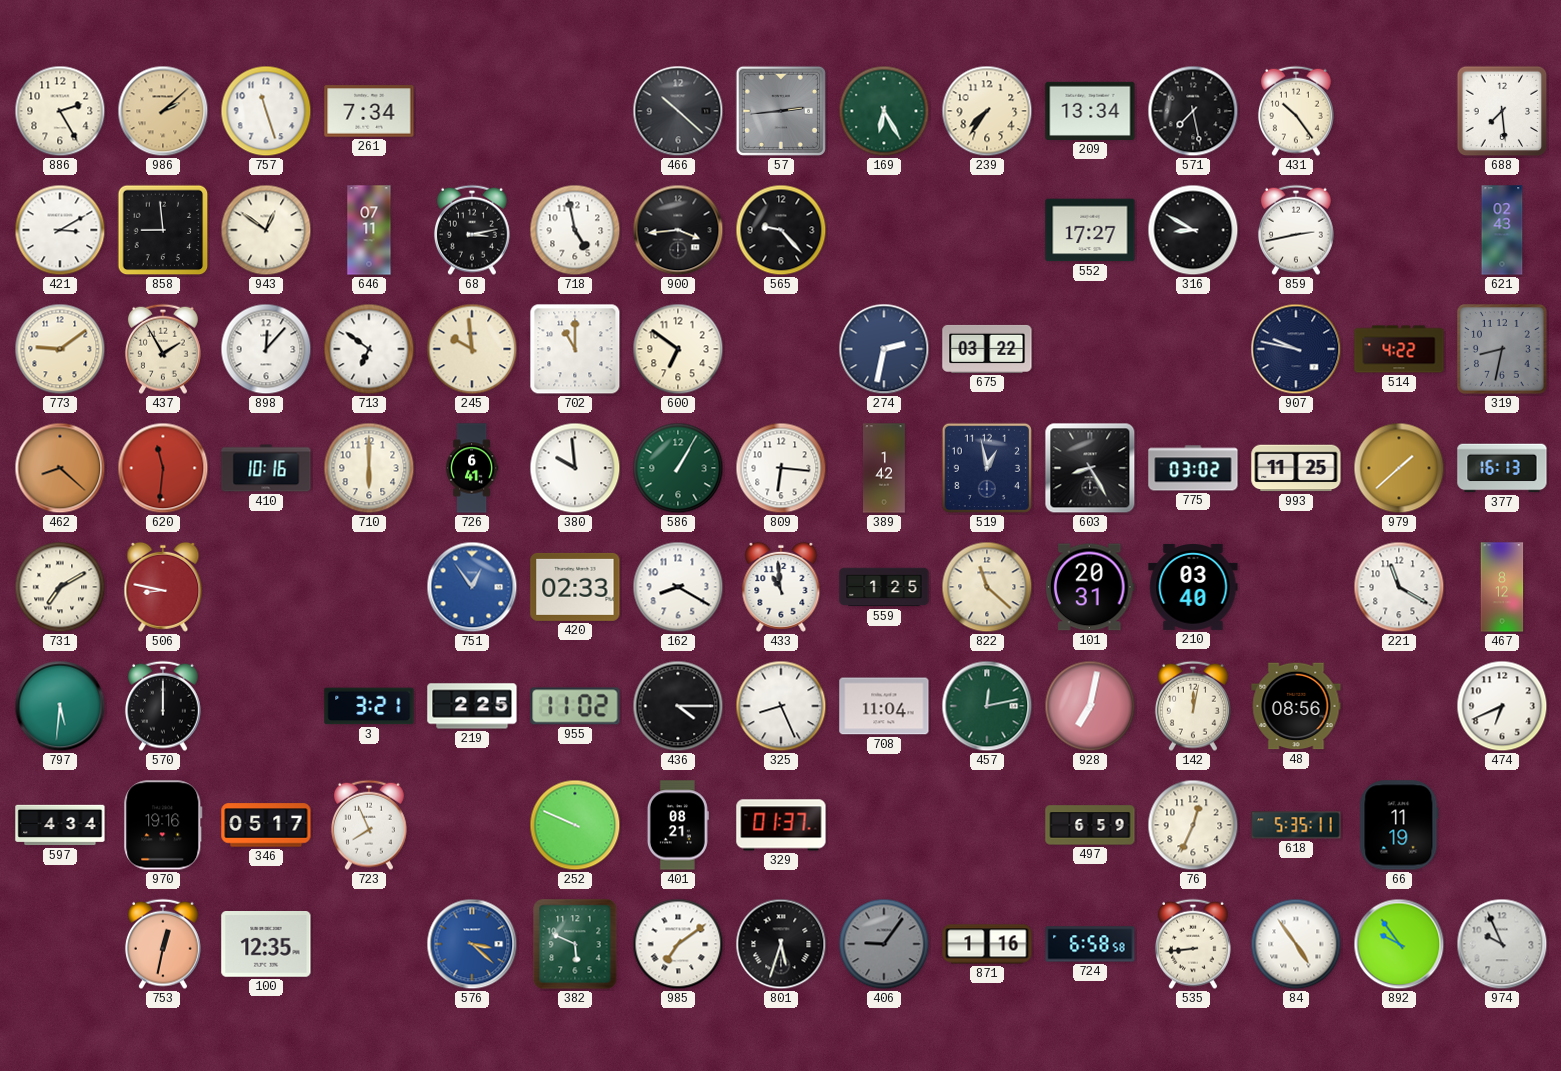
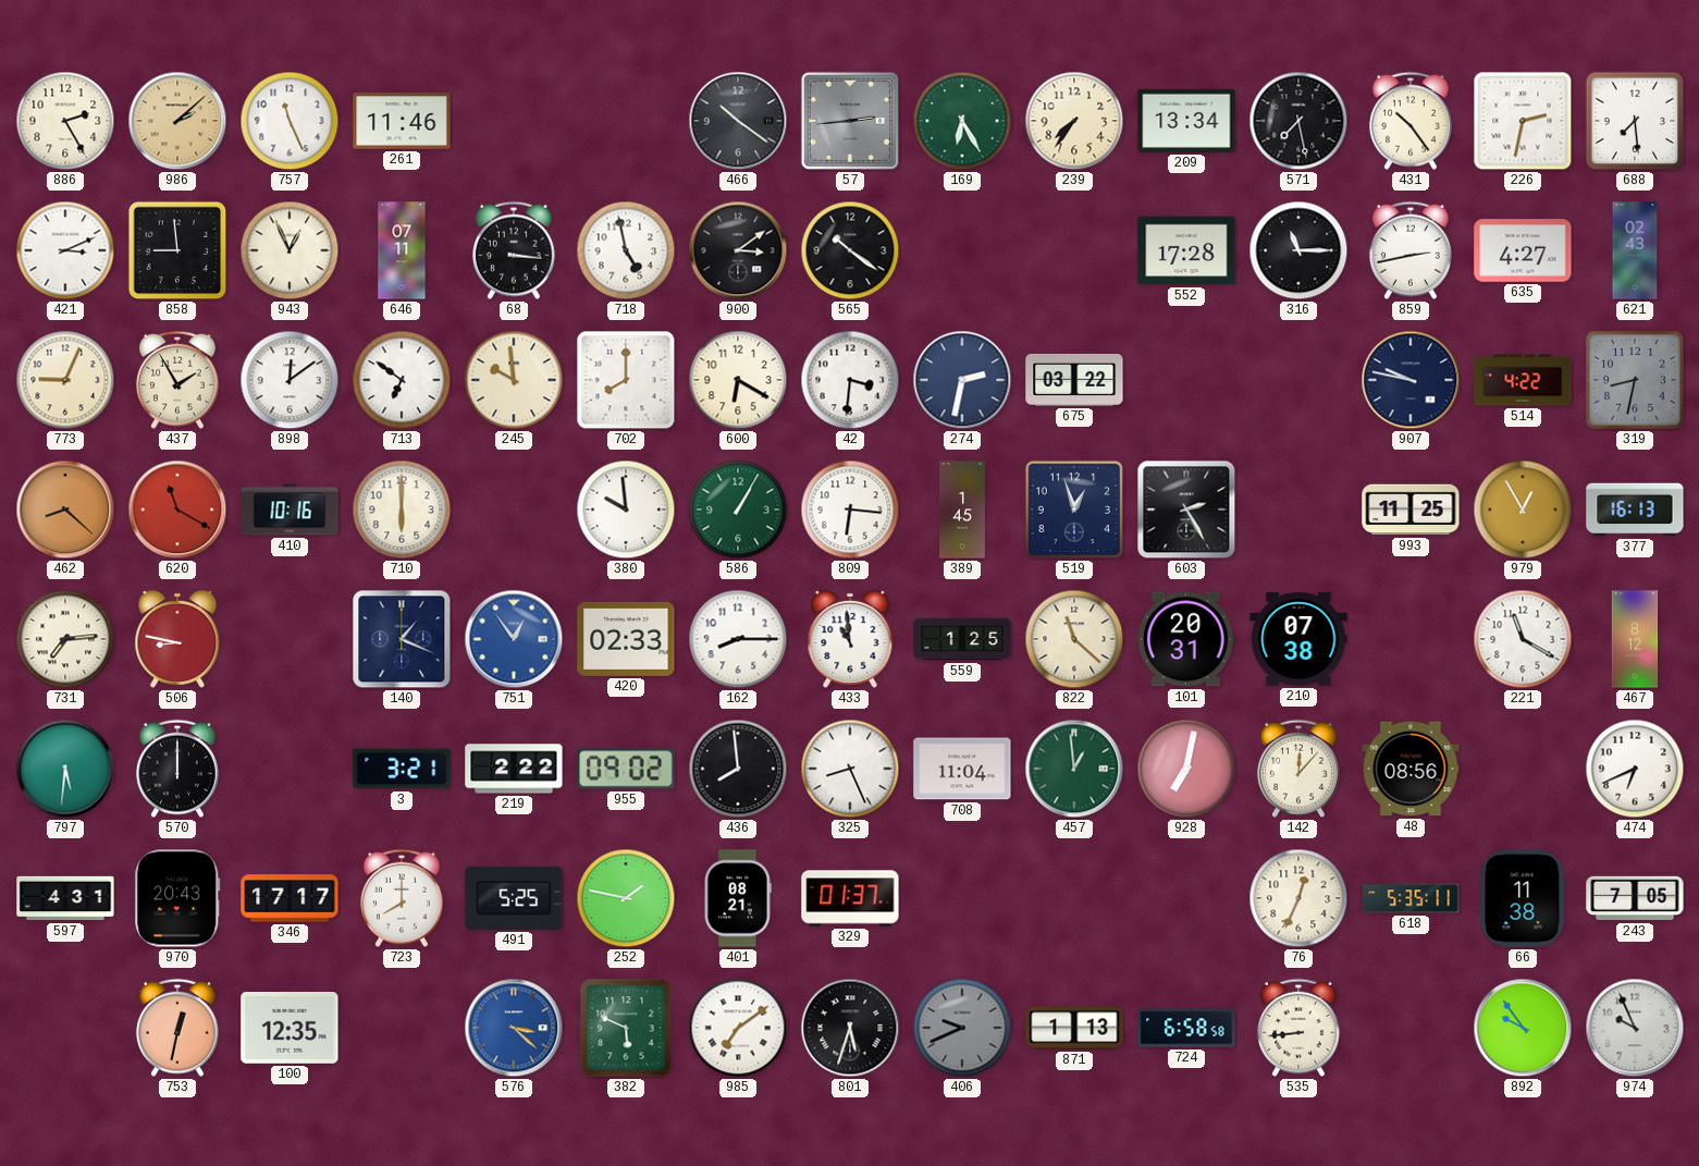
757: 11:27 -> 11:26 (290, 121)
261: 7:34 -> 11:46 (402, 121)
466: 10:22 -> 10:21 (738, 121)
226: none -> 2:32 (1523, 121)
421: 3:10 -> 3:11 (65, 250)
943: 12:51 -> 12:56 (290, 250)
68: 3:13 -> 3:16 (514, 250)
900: 3:44 -> 3:09 (738, 250)
565: 9:23 -> 10:21 (850, 250)
552: 17:27 -> 17:28 (1186, 250)
316: 8:50 -> 11:15 (1298, 250)
635: none -> 4:27 (1523, 250)
773: 9:09 -> 9:04 (65, 380)
898: 12:07 -> 12:09 (290, 380)
702: 11:00 -> 8:00 (626, 380)
600: 6:51 -> 6:20 (738, 380)
42: none -> 3:31 (850, 380)
620: 11:31 -> 11:20 (177, 510)
726: 6:41 -> none (472, 468)
389: 1:42 -> 1:45 (963, 510)
519: 12:58 -> 12:57 (1074, 510)
603: 8:25 -> 2:25 (1186, 510)
775: 03:02 -> none (1193, 468)
979: 1:38 -> 12:55 (1523, 510)
731: 7:10 -> 7:14 (65, 639)
140: none -> 1:19 (402, 639)
162: 8:20 -> 8:15 (738, 639)
210: 03:40 -> 07:38 (1298, 639)
219: 2:25 -> 2:22 (514, 769)
955: 11:02 -> 09:02 (626, 769)
436: 4:15 -> 7:59 (738, 769)
457: 12:13 -> 12:59 (1074, 769)
142: 12:02 -> 12:07 (1298, 769)
597: 4:34 -> 4:31 (65, 898)
970: 19:16 -> 20:43 (177, 898)
346: 05:17 -> 17:17 (290, 898)
723: 7:56 -> 8:00 (402, 898)
491: none -> 5:25 (514, 898)
252: 9:49 -> 1:47 (626, 898)
497: 6:59 -> none (1090, 825)
66: 11:19 -> 11:38 (1523, 898)
243: none -> 7:05 (1635, 898)
406: 9:06 -> 9:41 (962, 1028)
871: 1:16 -> 1:13 (1074, 1028)
84: 4:54 -> none (1296, 944)
